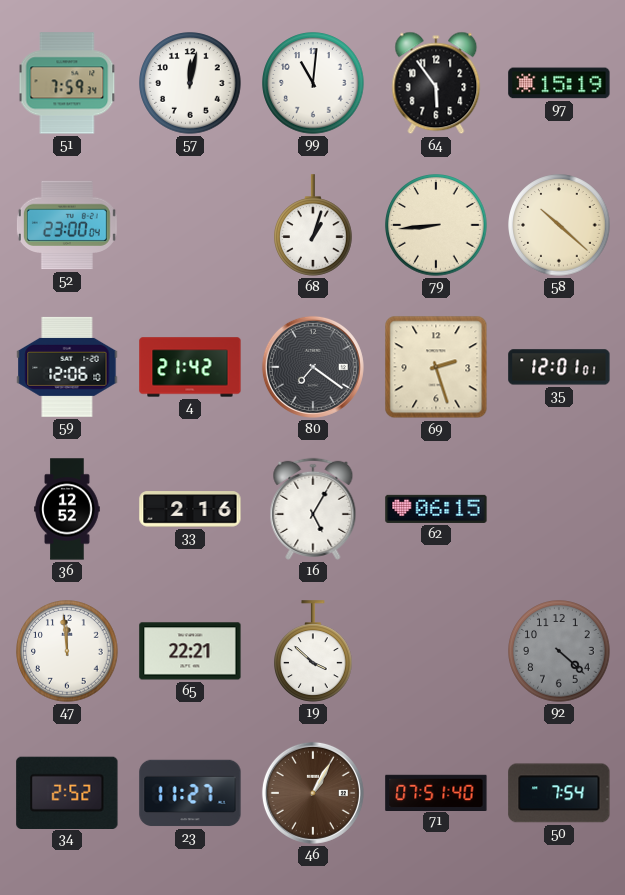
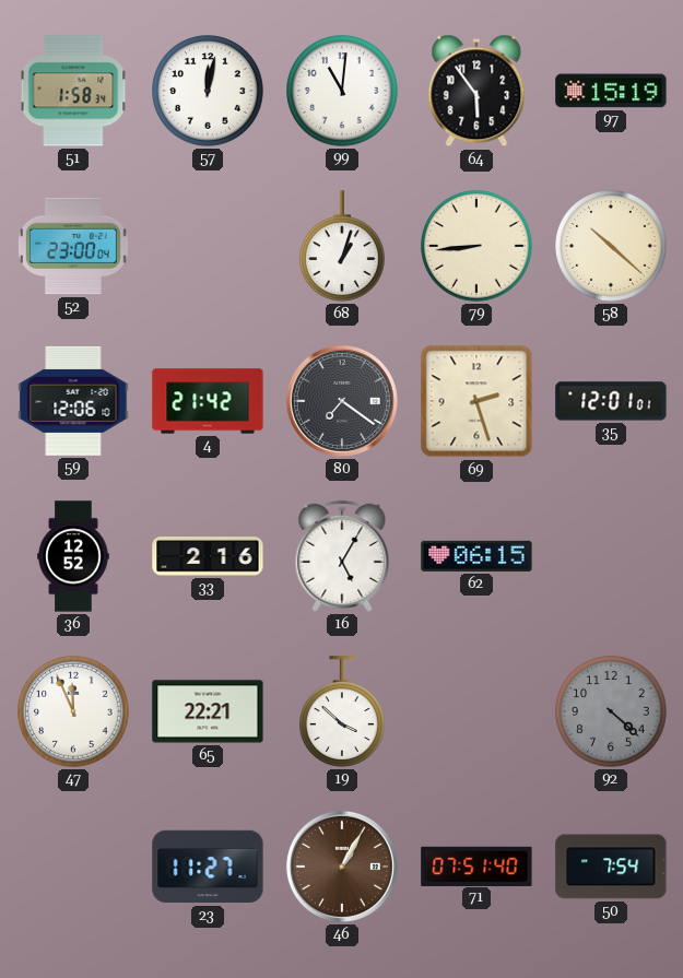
51: 7:59 -> 1:58 (73, 91)
47: 11:59 -> 11:56 (73, 711)
34: 2:52 -> none (67, 792)
